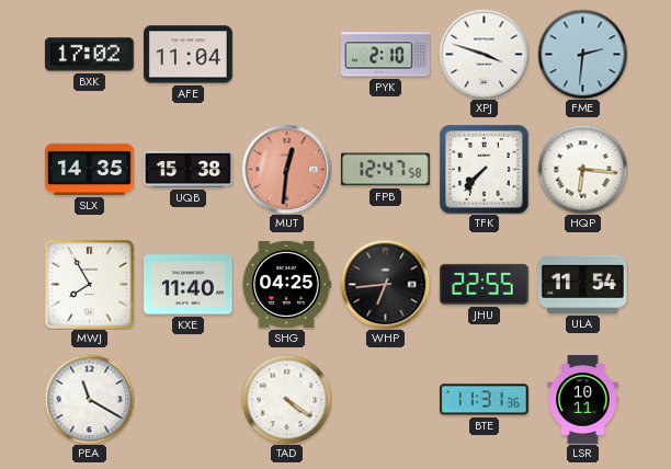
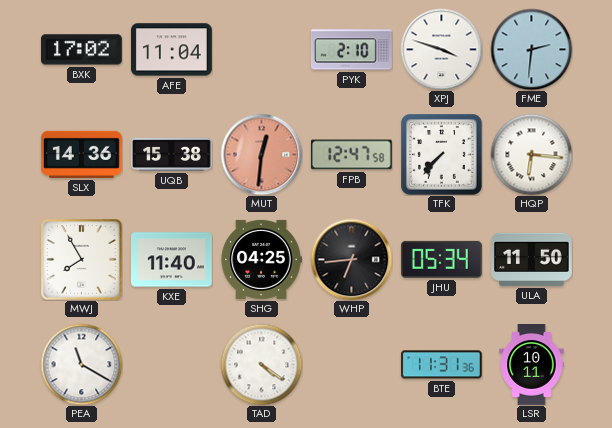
SLX: 14:35 -> 14:36 (82, 154)
JHU: 22:55 -> 05:34 (441, 259)
ULA: 11:54 -> 11:50 (532, 259)
